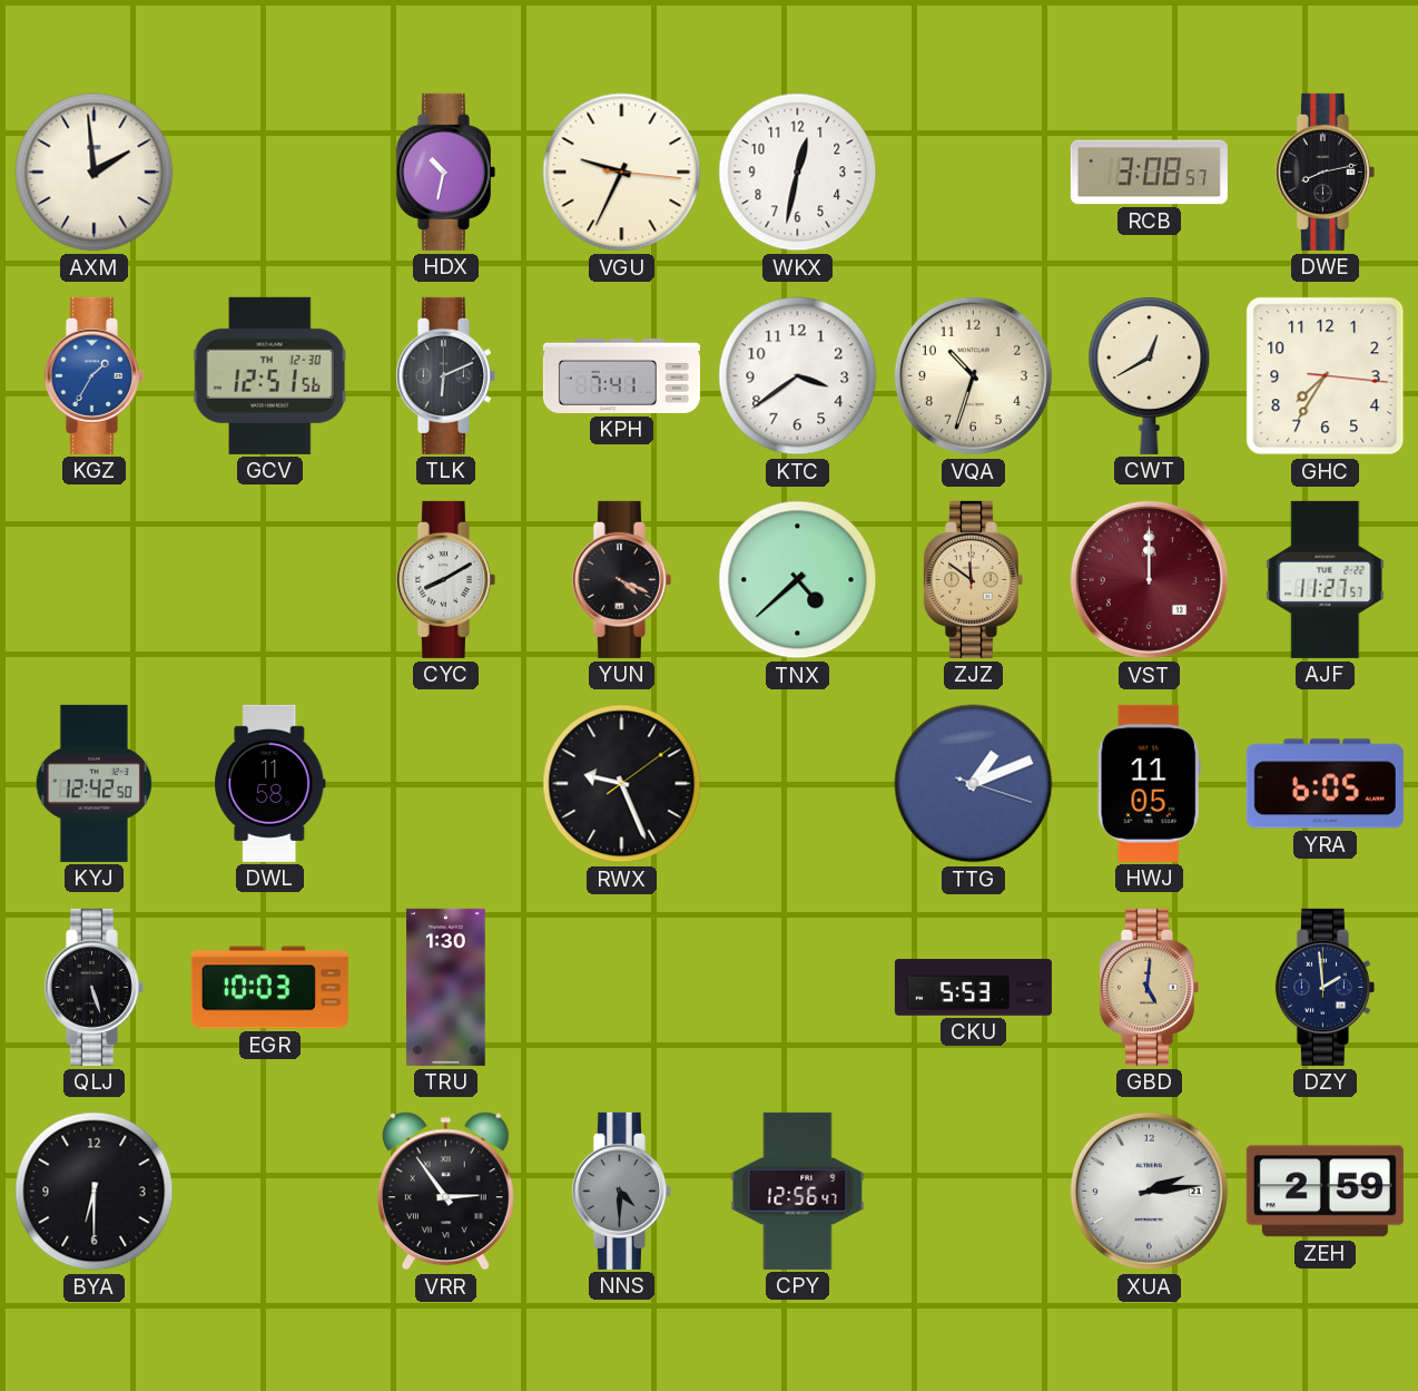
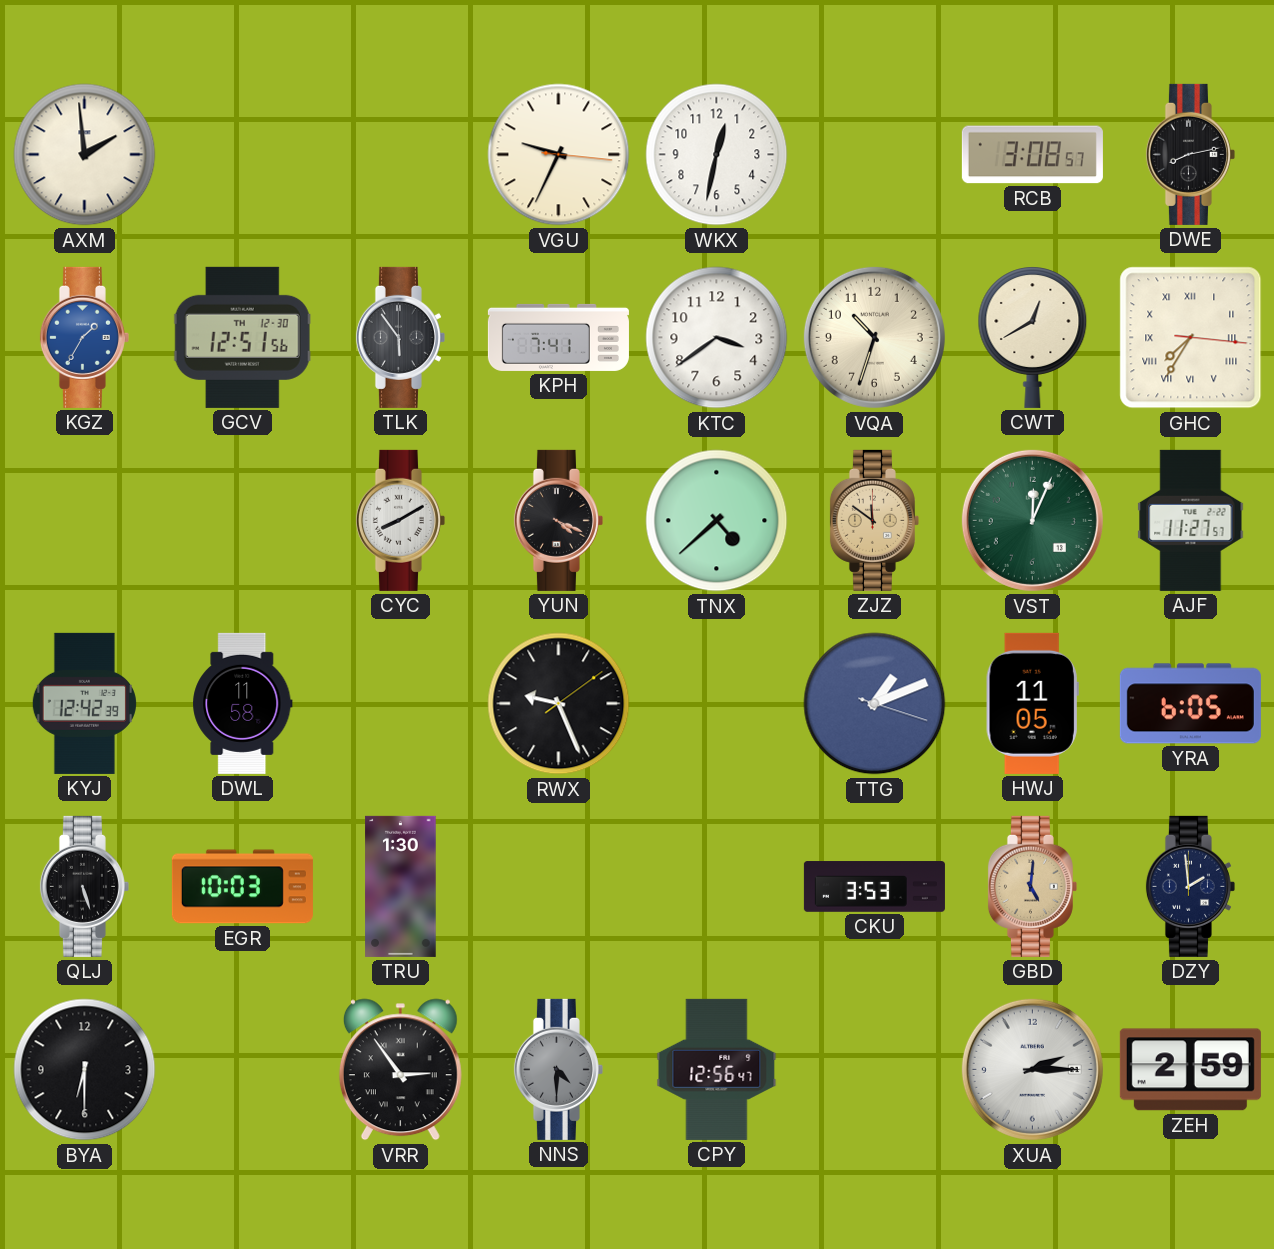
HDX: 10:32 -> none (445, 172)
TLK: 6:11 -> 5:54 (400, 337)
GHC numerals: Arabic -> Roman (1191, 338)
VST: 12:00 -> 12:04 (1032, 520)
VST dial: burgundy -> green (1032, 520)
KYJ: 12:42:50 -> 12:42:39 (84, 703)
CKU: 5:53 -> 3:53 (874, 887)
XUA: 2:14 -> 2:15 (1032, 1069)
